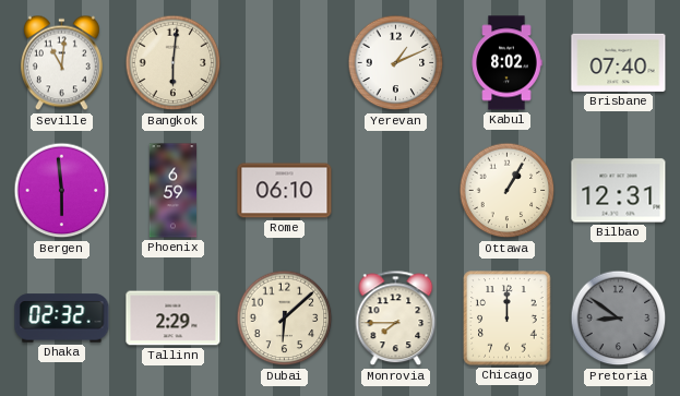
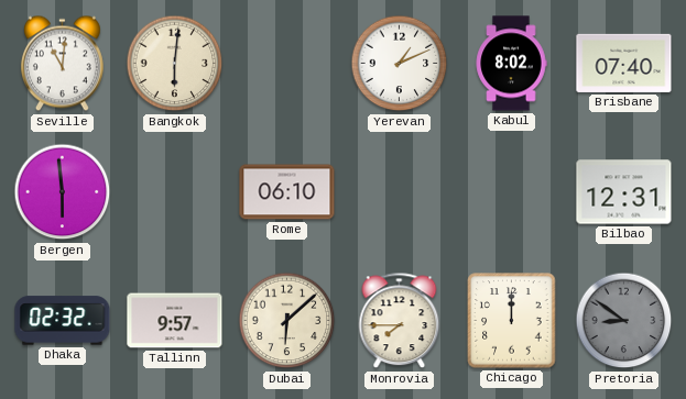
Phoenix: 6:59 -> none (174, 191)
Ottawa: 1:05 -> none (508, 191)
Tallinn: 2:29 -> 9:57 (175, 321)
